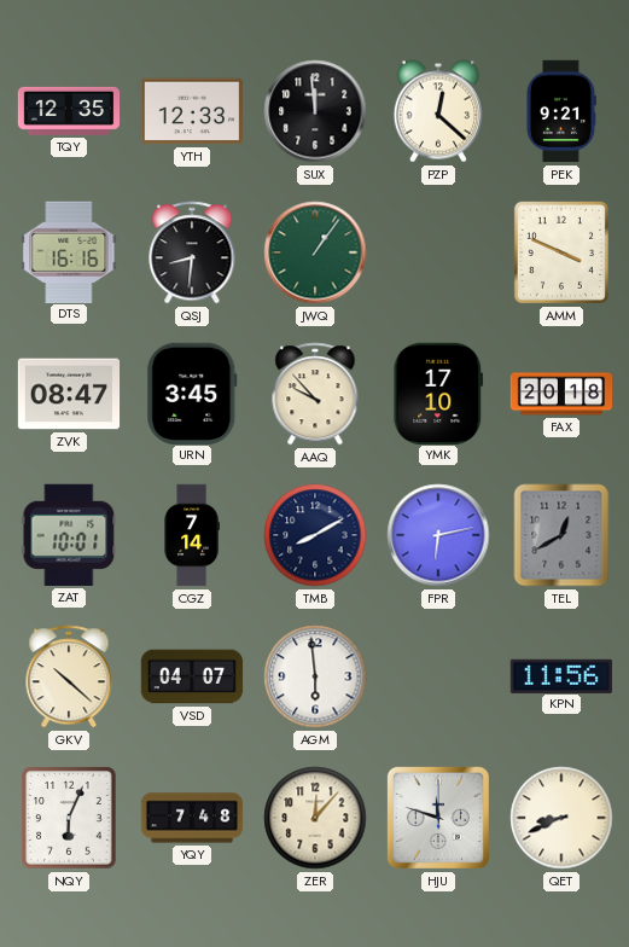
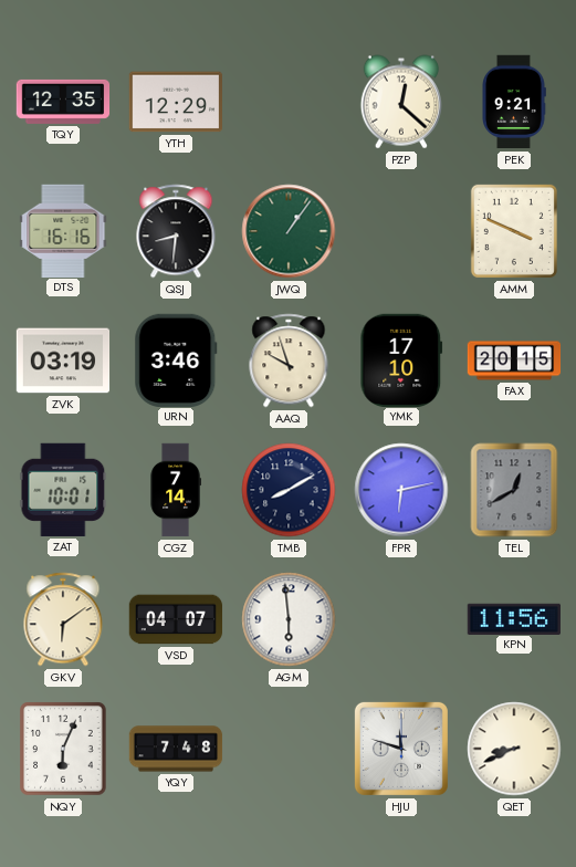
YTH: 12:33 -> 12:29 (175, 102)
SUX: 11:59 -> none (315, 111)
ZVK: 08:47 -> 03:19 (63, 361)
URN: 3:45 -> 3:46 (176, 359)
AAQ: 9:53 -> 9:57 (289, 361)
FAX: 20:18 -> 20:15 (514, 361)
GKV: 10:22 -> 6:09 (63, 619)
ZER: 12:07 -> none (315, 818)
